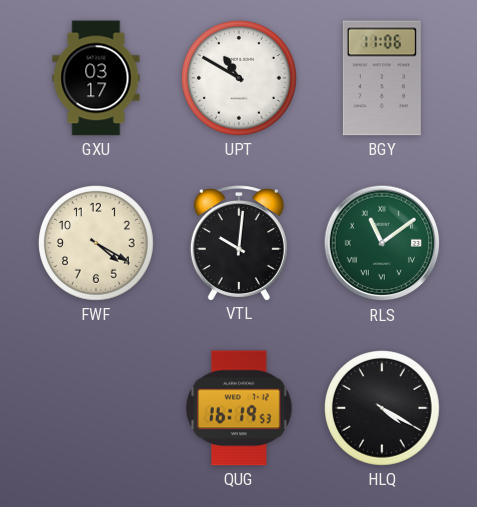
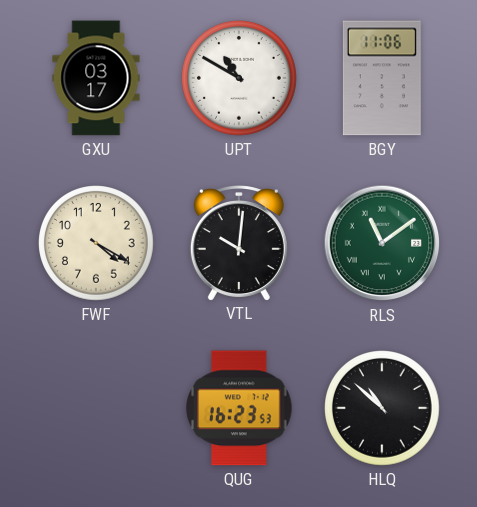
QUG: 16:19 -> 16:23 (239, 408)
HLQ: 4:20 -> 10:52 (383, 409)
